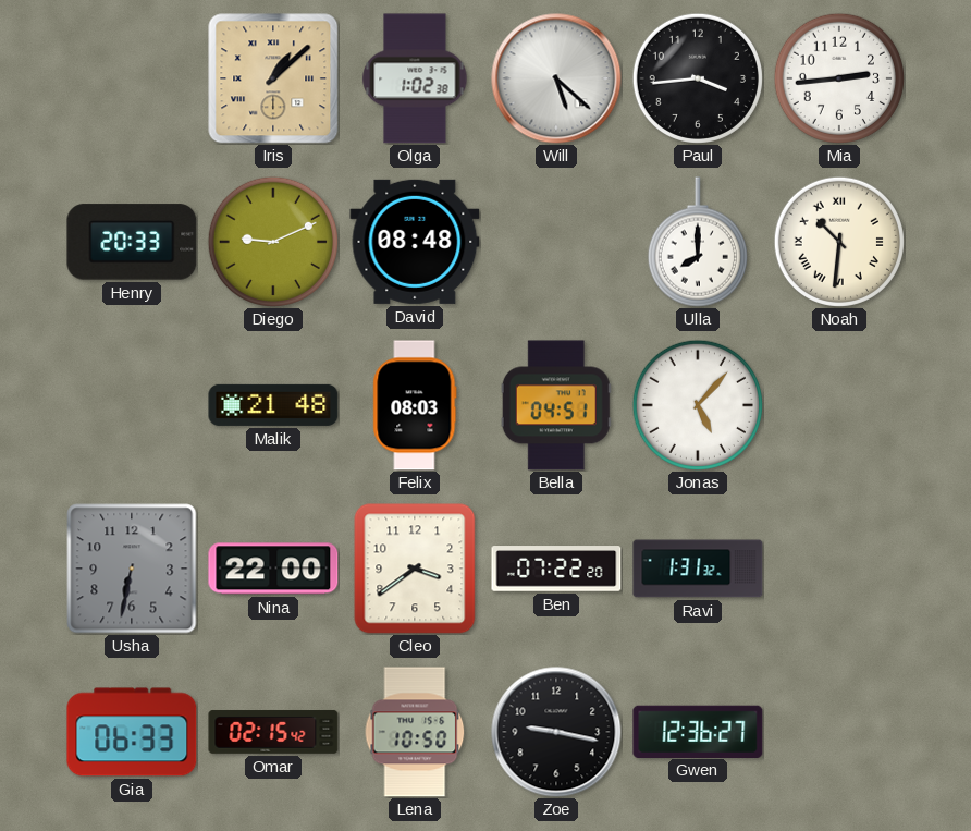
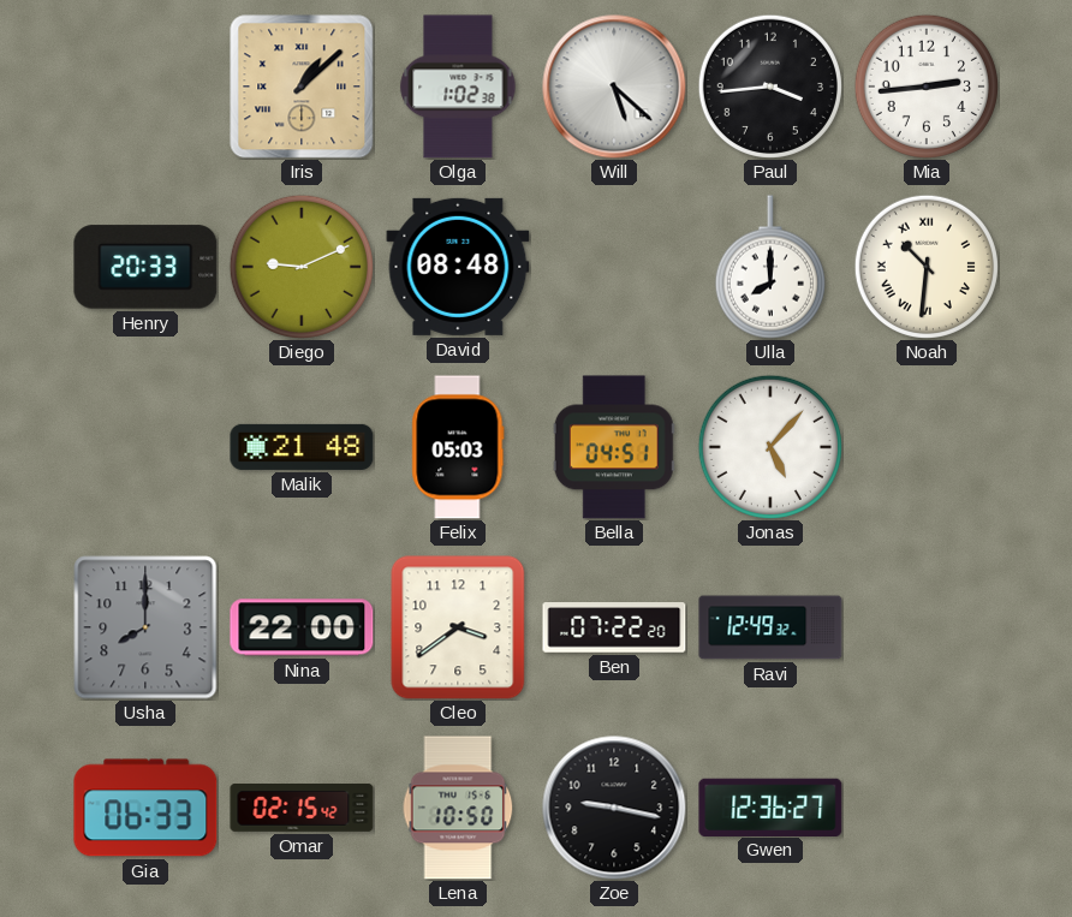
Felix: 08:03 -> 05:03 (458, 447)
Usha: 6:32 -> 8:00 (145, 627)
Ravi: 1:31 -> 12:49 (770, 627)
